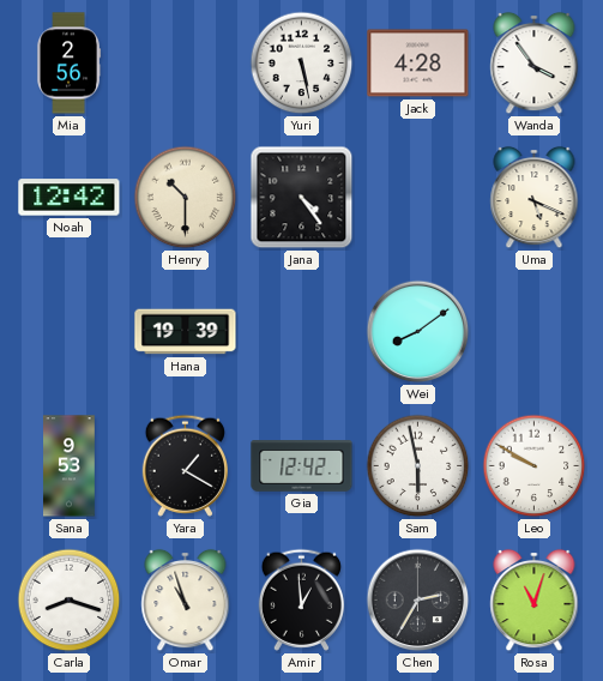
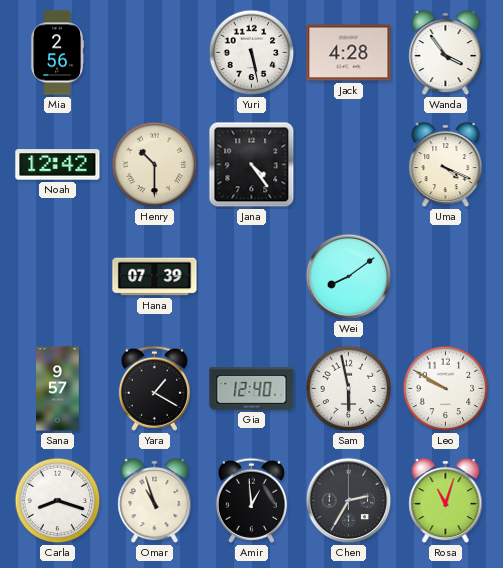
Uma: 5:19 -> 4:19 (446, 165)
Hana: 19:39 -> 07:39 (155, 277)
Sana: 9:53 -> 9:57 (58, 389)
Gia: 12:42 -> 12:40 (252, 389)
